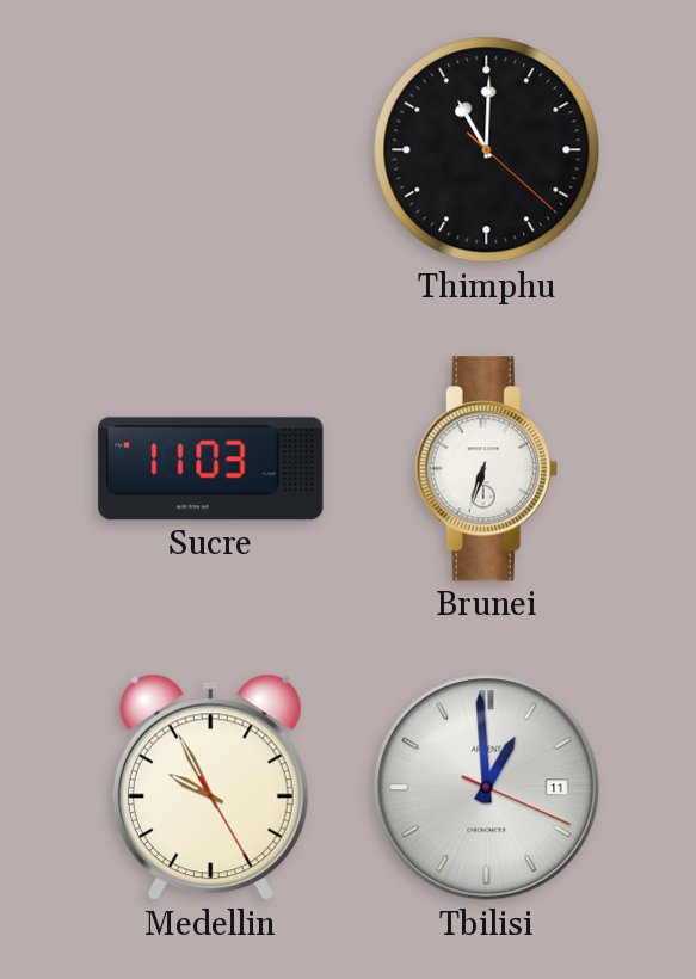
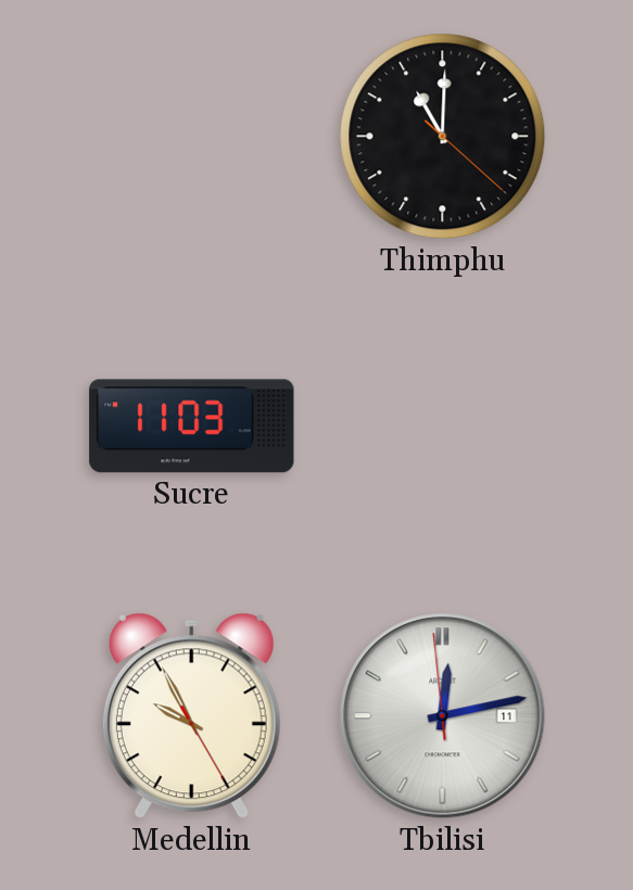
Brunei: 6:33 -> none (486, 469)
Tbilisi: 12:59 -> 12:12 (443, 716)
